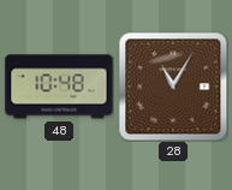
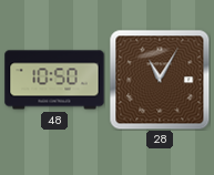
48: 10:48 -> 10:50 (54, 80)
